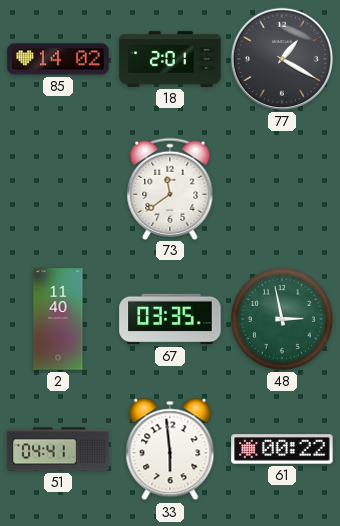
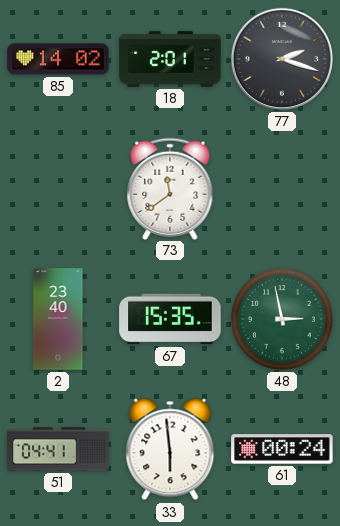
77: 1:20 -> 2:18 (282, 59)
2: 11:40 -> 23:40 (58, 319)
67: 03:35 -> 15:35 (170, 319)
61: 00:22 -> 00:24 (282, 449)
